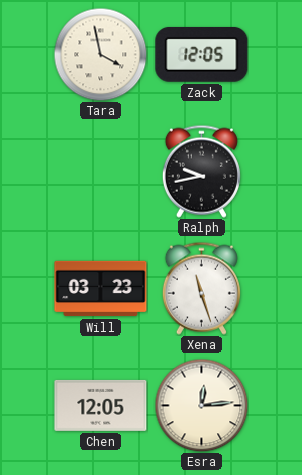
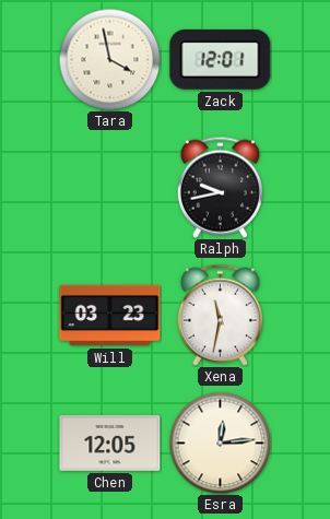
Zack: 12:05 -> 12:01 (221, 59)
Xena: 11:27 -> 11:32 (220, 315)
